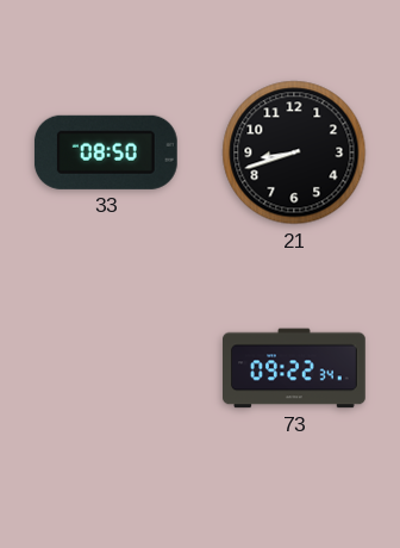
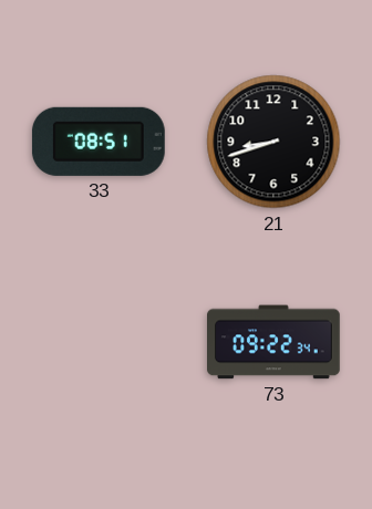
33: 08:50 -> 08:51 (99, 142)
